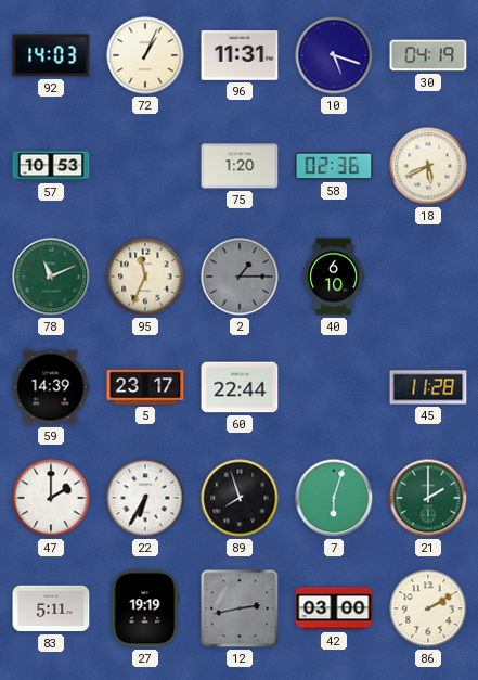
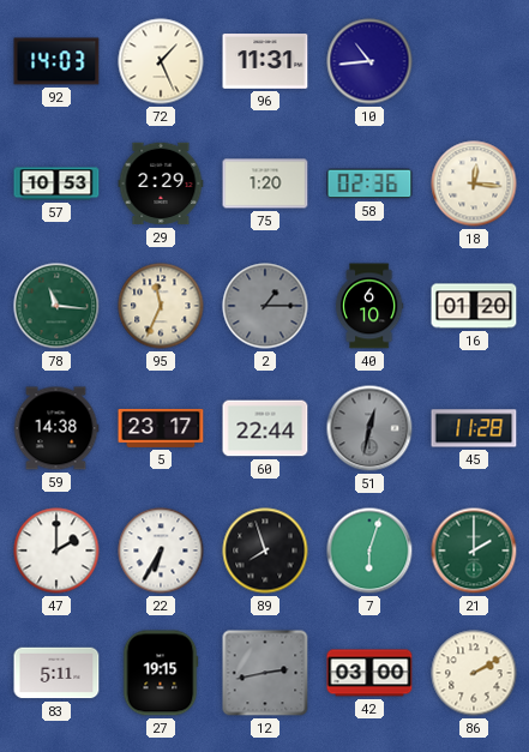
72: 1:04 -> 1:26 (161, 61)
10: 5:18 -> 10:44 (369, 61)
30: 04:19 -> none (428, 55)
29: none -> 2:29 (161, 184)
18: 5:41 -> 12:16 (474, 184)
78: 11:11 -> 11:16 (56, 306)
16: none -> 01:20 (474, 306)
59: 14:39 -> 14:38 (56, 428)
51: none -> 12:32 (369, 428)
27: 19:19 -> 19:15 (161, 673)
